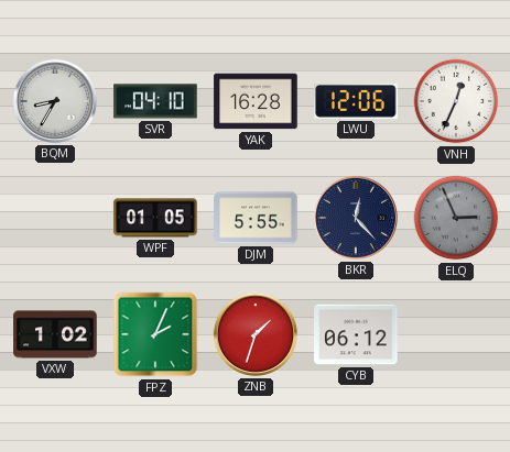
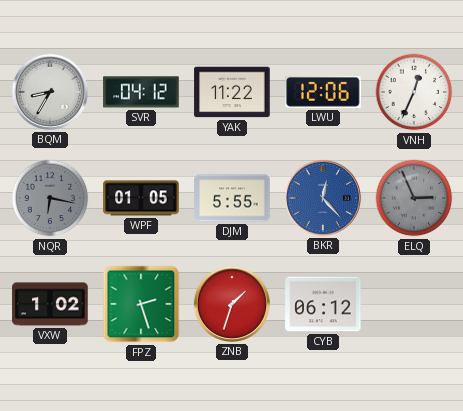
SVR: 04:10 -> 04:12 (141, 92)
YAK: 16:28 -> 11:22 (232, 92)
NQR: none -> 6:17 (50, 198)
BKR dial: navy -> blue (323, 198)
FPZ: 2:04 -> 2:27 (141, 304)
